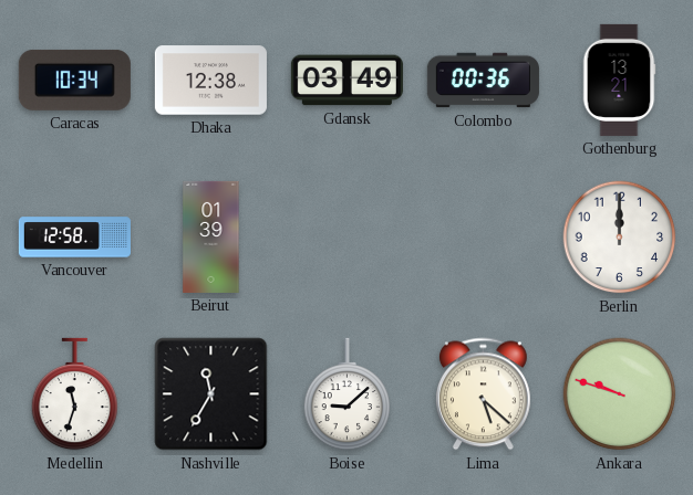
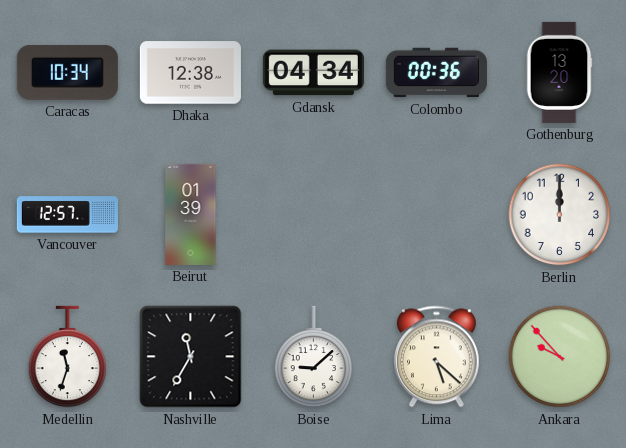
Gdansk: 03:49 -> 04:34 (313, 73)
Gothenburg: 13:21 -> 13:20 (559, 72)
Vancouver: 12:58 -> 12:57 (67, 215)
Ankara: 9:48 -> 9:53 (560, 357)
